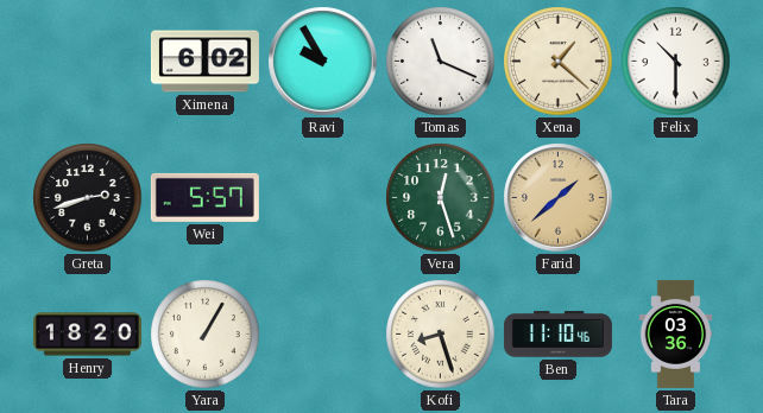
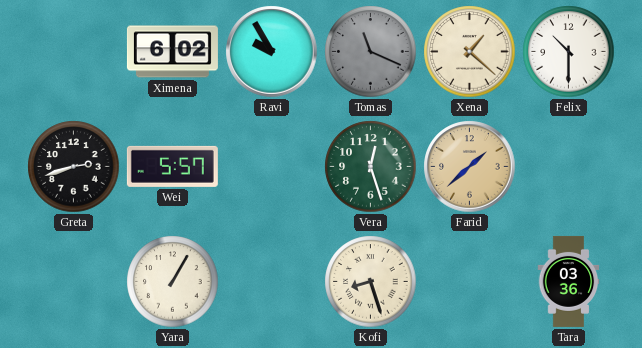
Tomas dial: white -> grey (371, 52)
Henry: 18:20 -> none (87, 335)
Ben: 11:10 -> none (557, 335)
